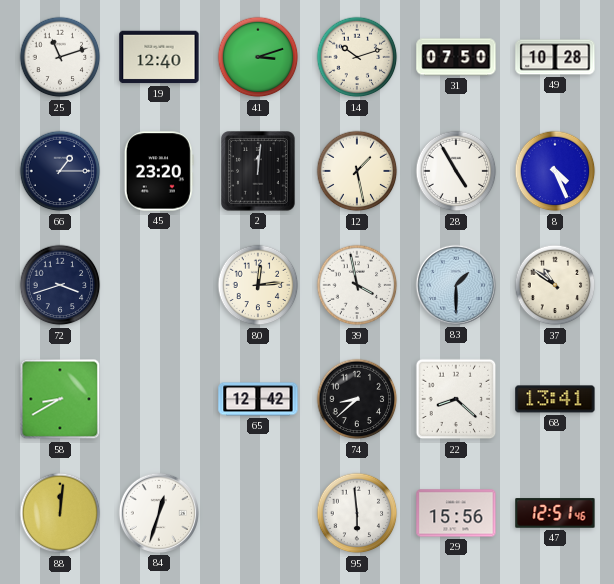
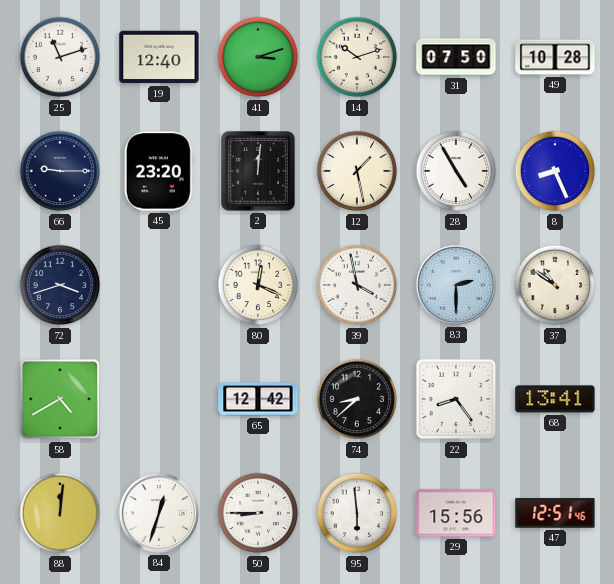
66: 1:15 -> 9:15 (60, 171)
8: 4:26 -> 8:26 (555, 171)
80: 12:14 -> 12:19 (258, 285)
83: 1:30 -> 2:30 (456, 285)
58: 8:40 -> 4:40 (60, 399)
22: 8:22 -> 8:24 (456, 399)
50: none -> 8:45 (258, 513)
